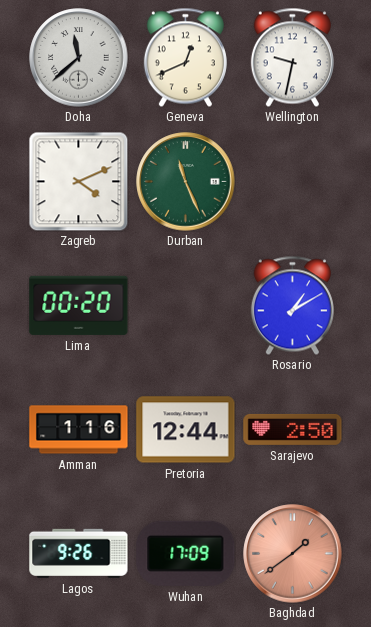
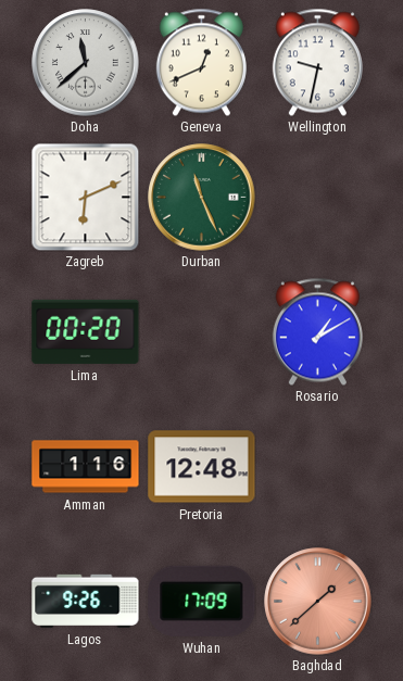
Zagreb: 4:11 -> 6:11 (85, 197)
Pretoria: 12:44 -> 12:48 (202, 467)
Sarajevo: 2:50 -> none (293, 429)
Baghdad: 1:39 -> 1:38 (318, 602)
